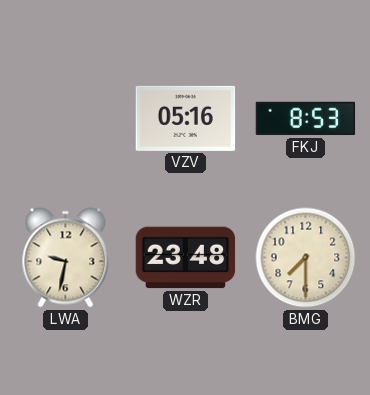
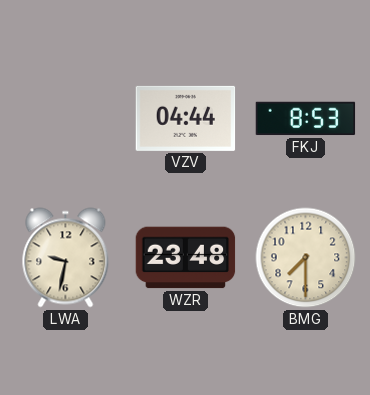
VZV: 05:16 -> 04:44 (186, 118)
